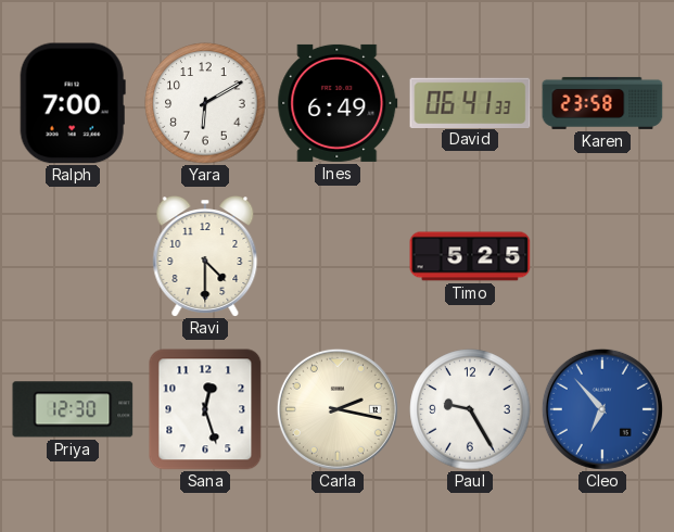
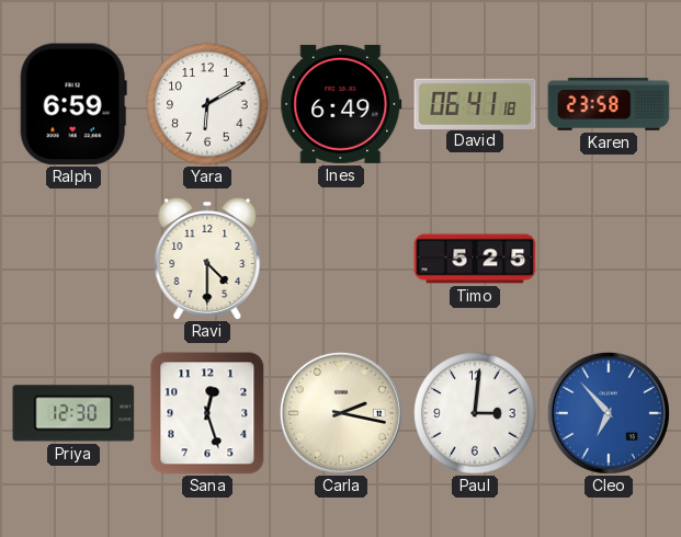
Ralph: 7:00 -> 6:59 (73, 104)
David: 06:41:33 -> 06:41:18 (475, 103)
Paul: 9:25 -> 3:01 (475, 413)
